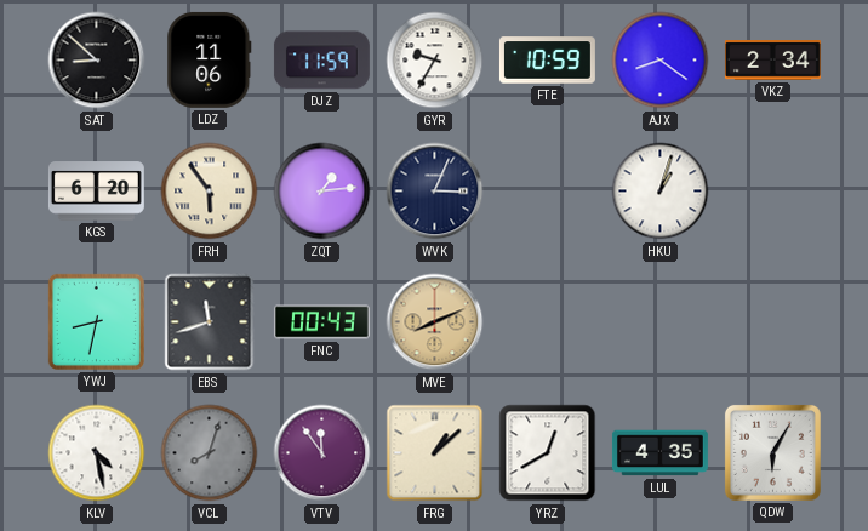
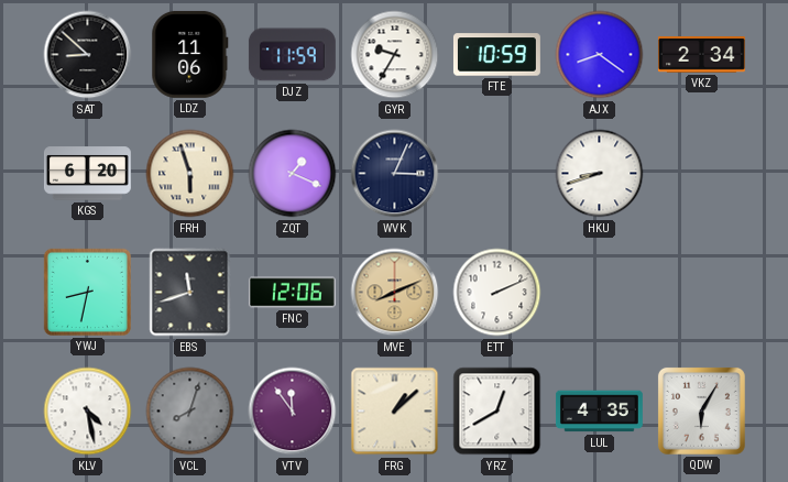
FRH: 5:54 -> 5:57 (190, 174)
ZQT: 1:14 -> 1:19 (293, 174)
HKU: 1:03 -> 8:42 (600, 174)
FNC: 00:43 -> 12:06 (292, 293)
ETT: none -> 2:11 (497, 293)
